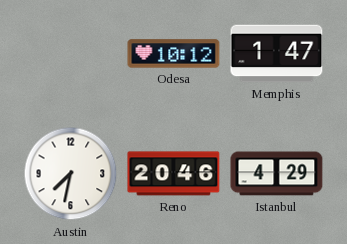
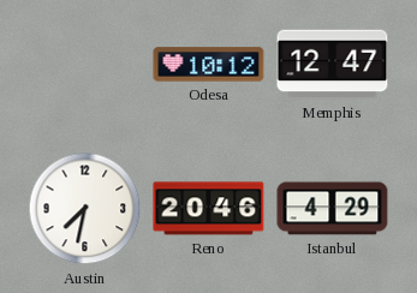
Memphis: 1:47 -> 12:47 (333, 65)
